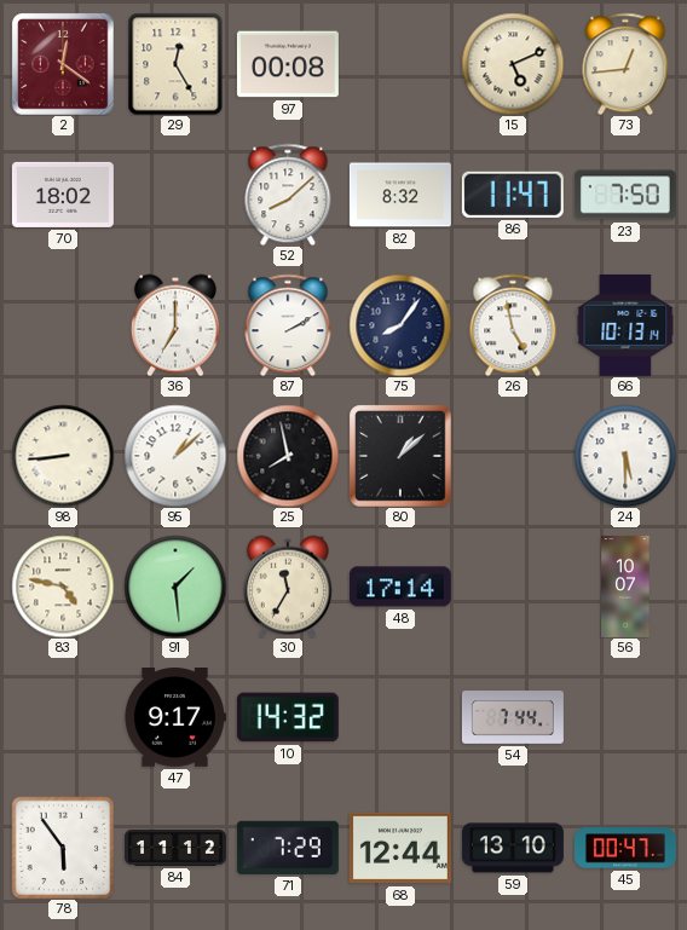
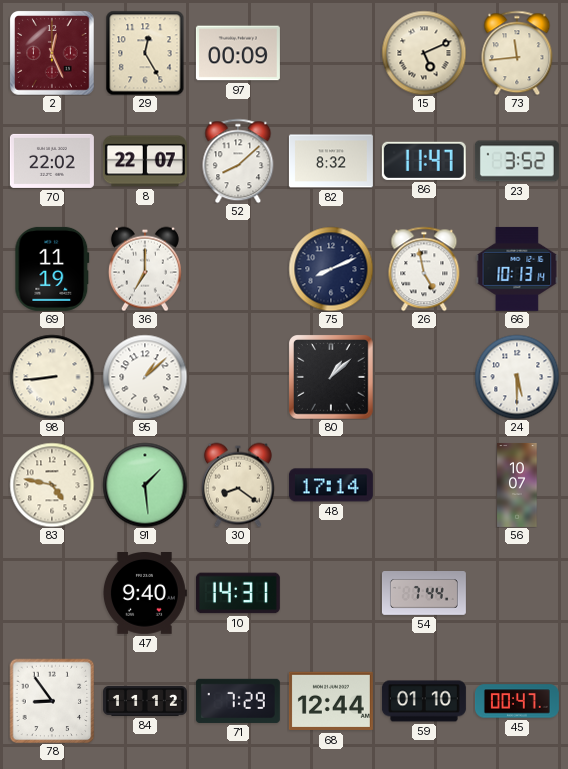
2: 12:21 -> 12:26 (52, 53)
97: 00:08 -> 00:09 (238, 53)
73: 12:44 -> 11:44 (517, 53)
70: 18:02 -> 22:02 (52, 161)
8: none -> 22:07 (145, 161)
23: 7:50 -> 3:52 (517, 161)
69: none -> 11:19 (52, 269)
87: 2:10 -> none (288, 325)
75: 8:06 -> 8:11 (331, 269)
25: 7:58 -> none (288, 456)
30: 11:35 -> 8:21 (238, 485)
47: 9:17 -> 9:40 (145, 594)
10: 14:32 -> 14:31 (238, 593)
78: 5:54 -> 8:54 (52, 701)
59: 13:10 -> 01:10 (424, 701)
